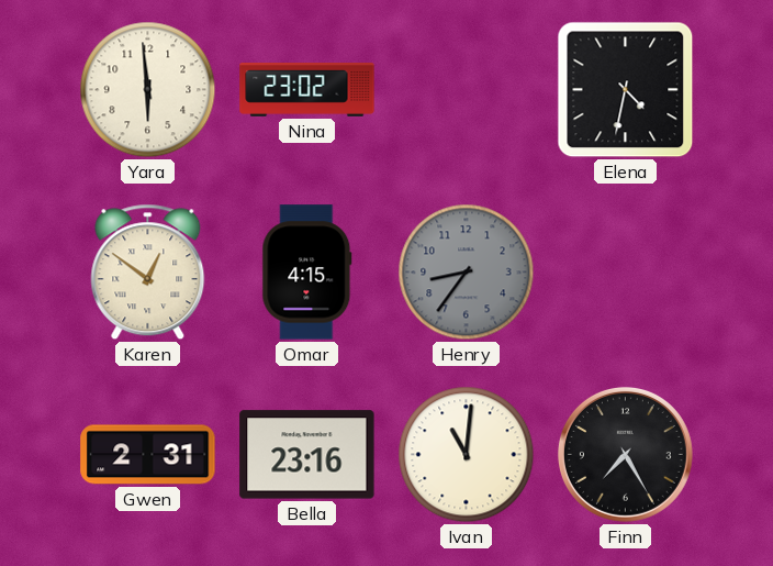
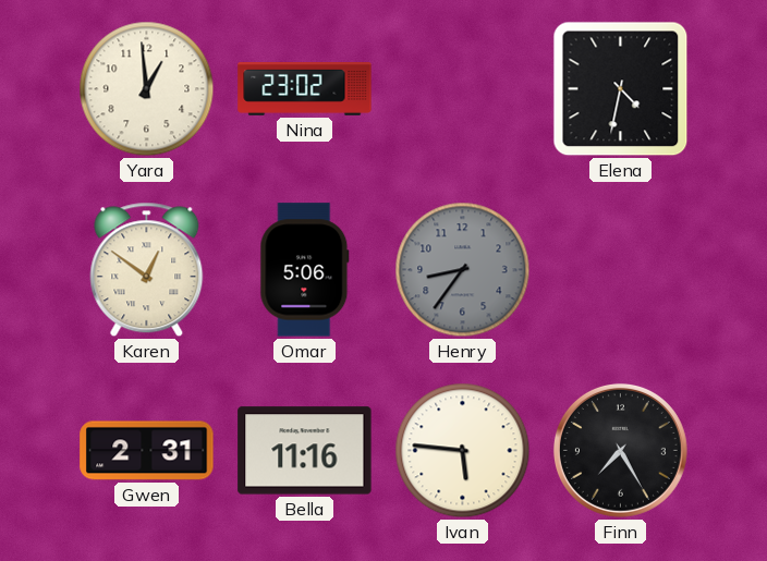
Yara: 5:59 -> 12:59 (147, 89)
Omar: 4:15 -> 5:06 (305, 270)
Bella: 23:16 -> 11:16 (305, 451)
Ivan: 11:01 -> 5:46 (463, 451)
